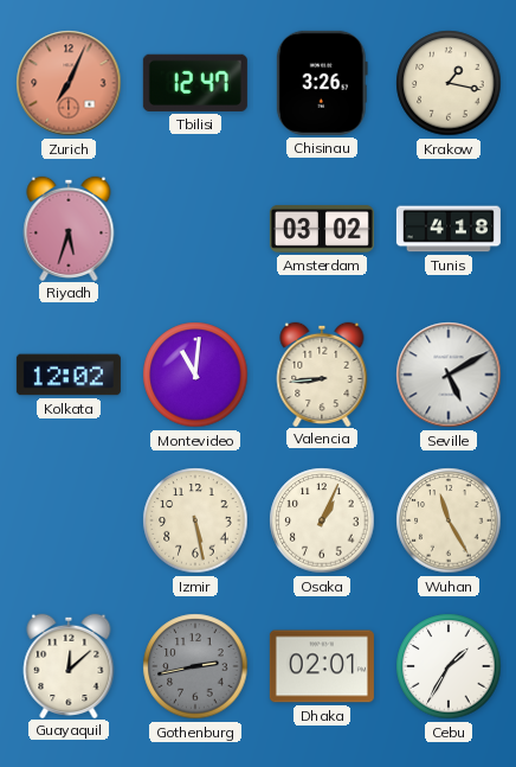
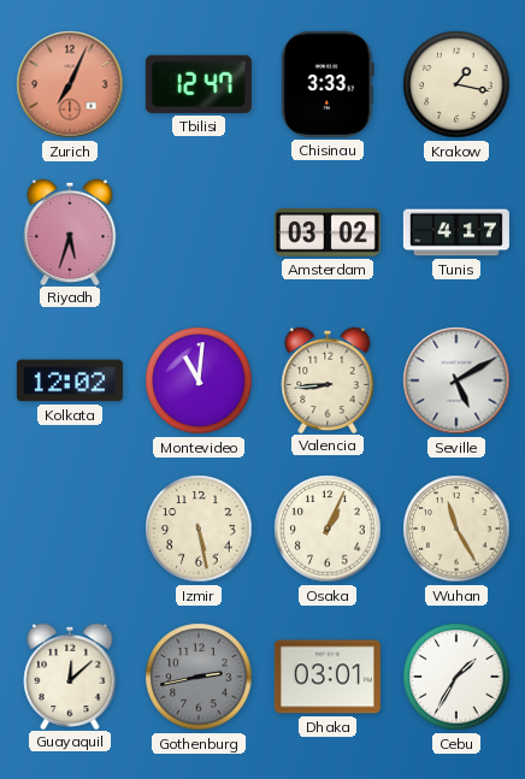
Chisinau: 3:26 -> 3:33 (328, 84)
Tunis: 4:18 -> 4:17 (456, 232)
Dhaka: 02:01 -> 03:01 (328, 677)
